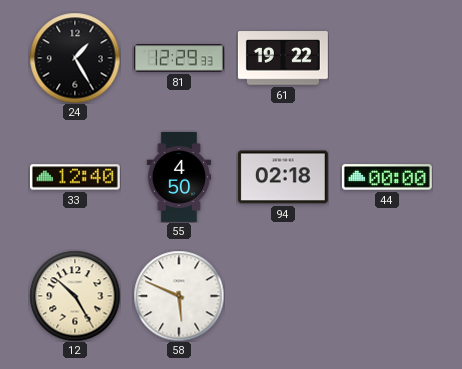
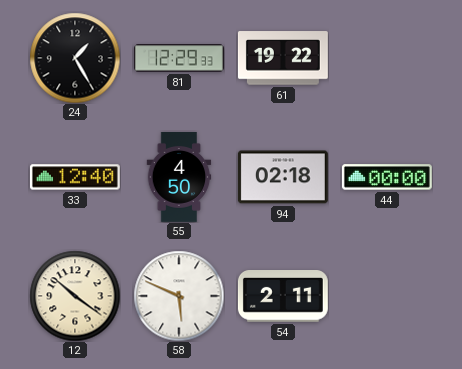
12: 10:25 -> 10:21 (75, 296)
54: none -> 2:11 (283, 297)
